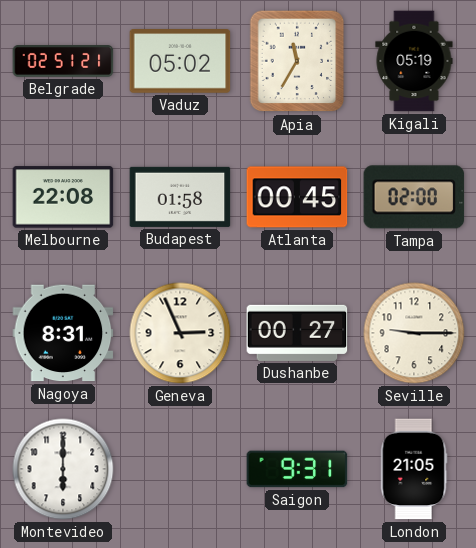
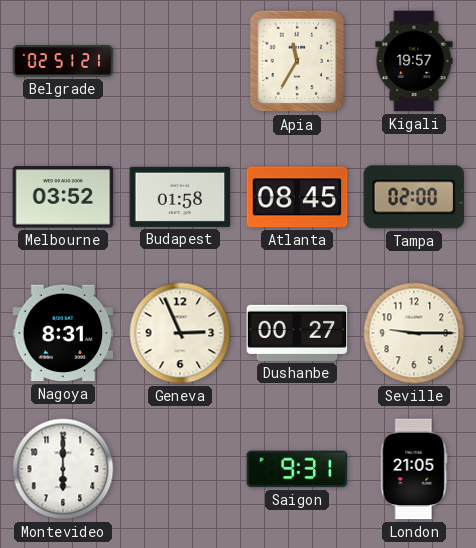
Vaduz: 05:02 -> none (180, 62)
Kigali: 05:19 -> 19:57 (414, 61)
Melbourne: 22:08 -> 03:52 (63, 197)
Atlanta: 00:45 -> 08:45 (297, 197)
